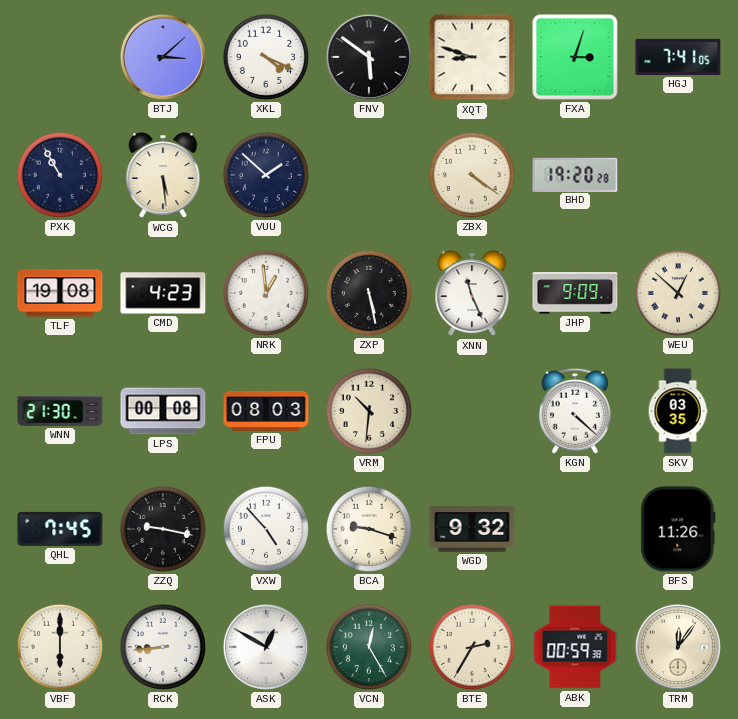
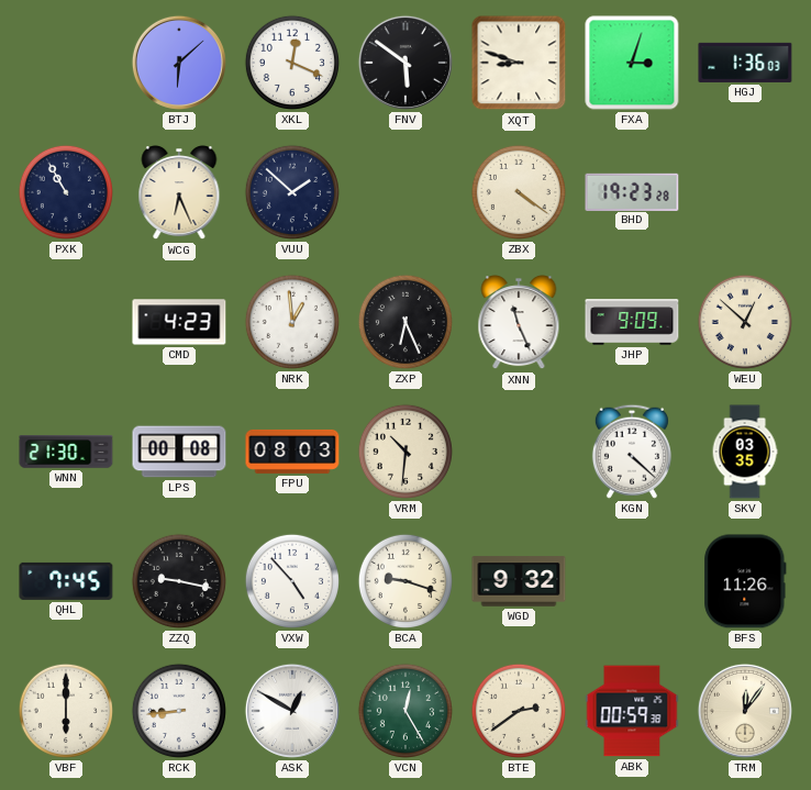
BTJ: 3:08 -> 6:08 (179, 63)
XKL: 4:19 -> 12:19 (292, 63)
HGJ: 7:41 -> 1:36 (745, 63)
WCG: 5:29 -> 6:26 (179, 193)
BHD: 19:20 -> 19:23 (632, 191)
TLF: 19:08 -> none (60, 293)
ZXP: 5:28 -> 6:26 (405, 322)
BTE: 2:35 -> 2:39 (519, 711)
